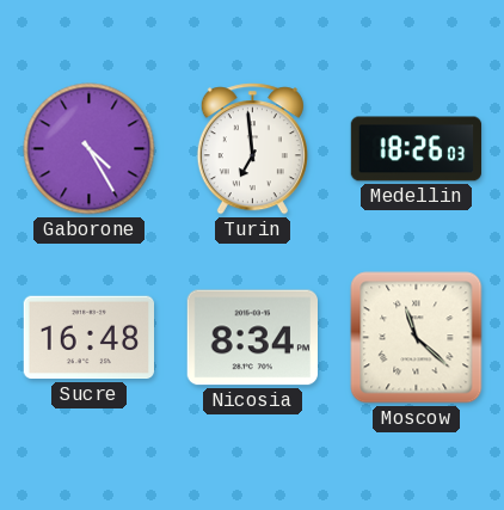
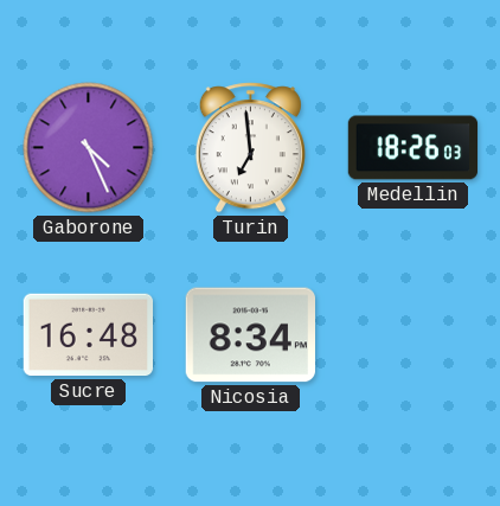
Gaborone: 4:25 -> 4:26 (89, 148)
Moscow: 11:22 -> none (417, 338)
